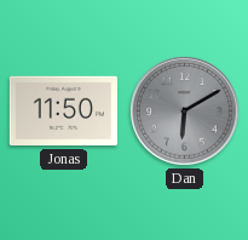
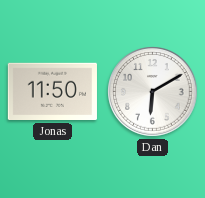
Dan dial: grey -> white (153, 92)
